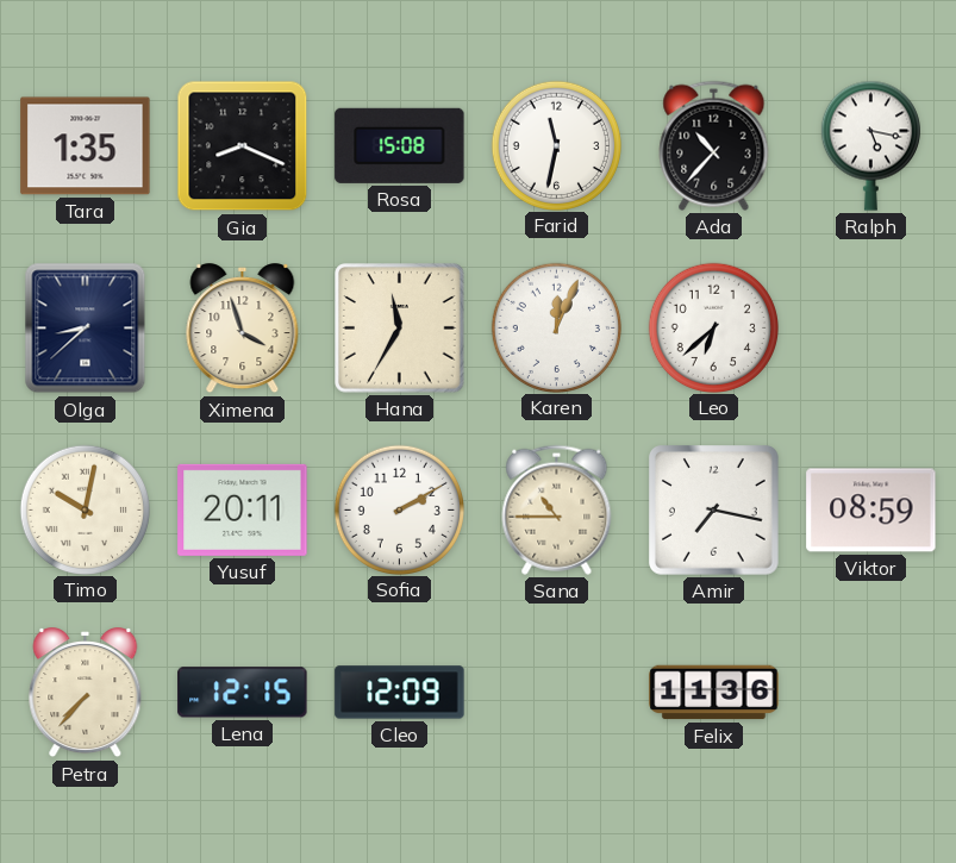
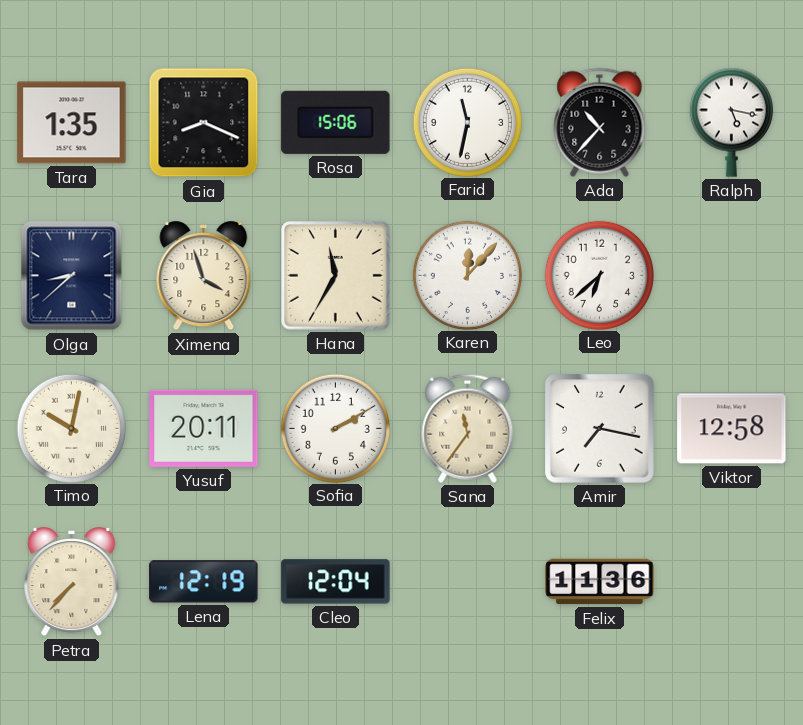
Rosa: 15:08 -> 15:06 (336, 122)
Karen: 12:04 -> 12:07 (467, 275)
Sana: 10:45 -> 11:36 (468, 428)
Viktor: 08:59 -> 12:58 (732, 429)
Lena: 12:15 -> 12:19 (204, 582)
Cleo: 12:09 -> 12:04 (336, 582)
